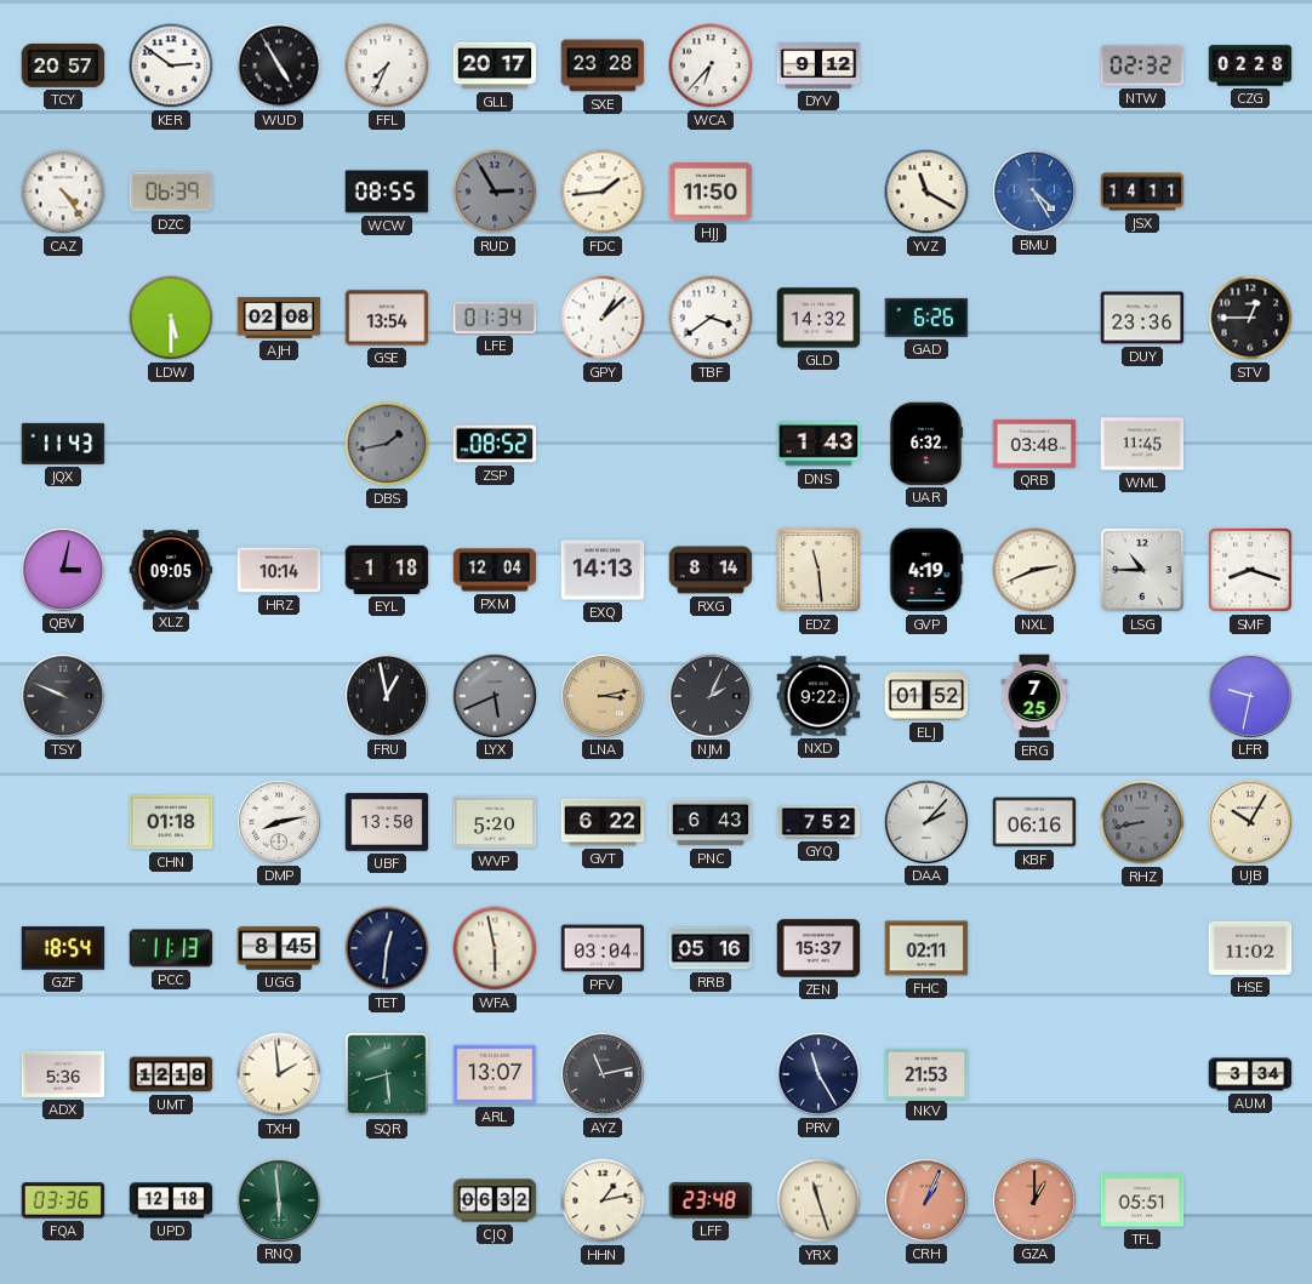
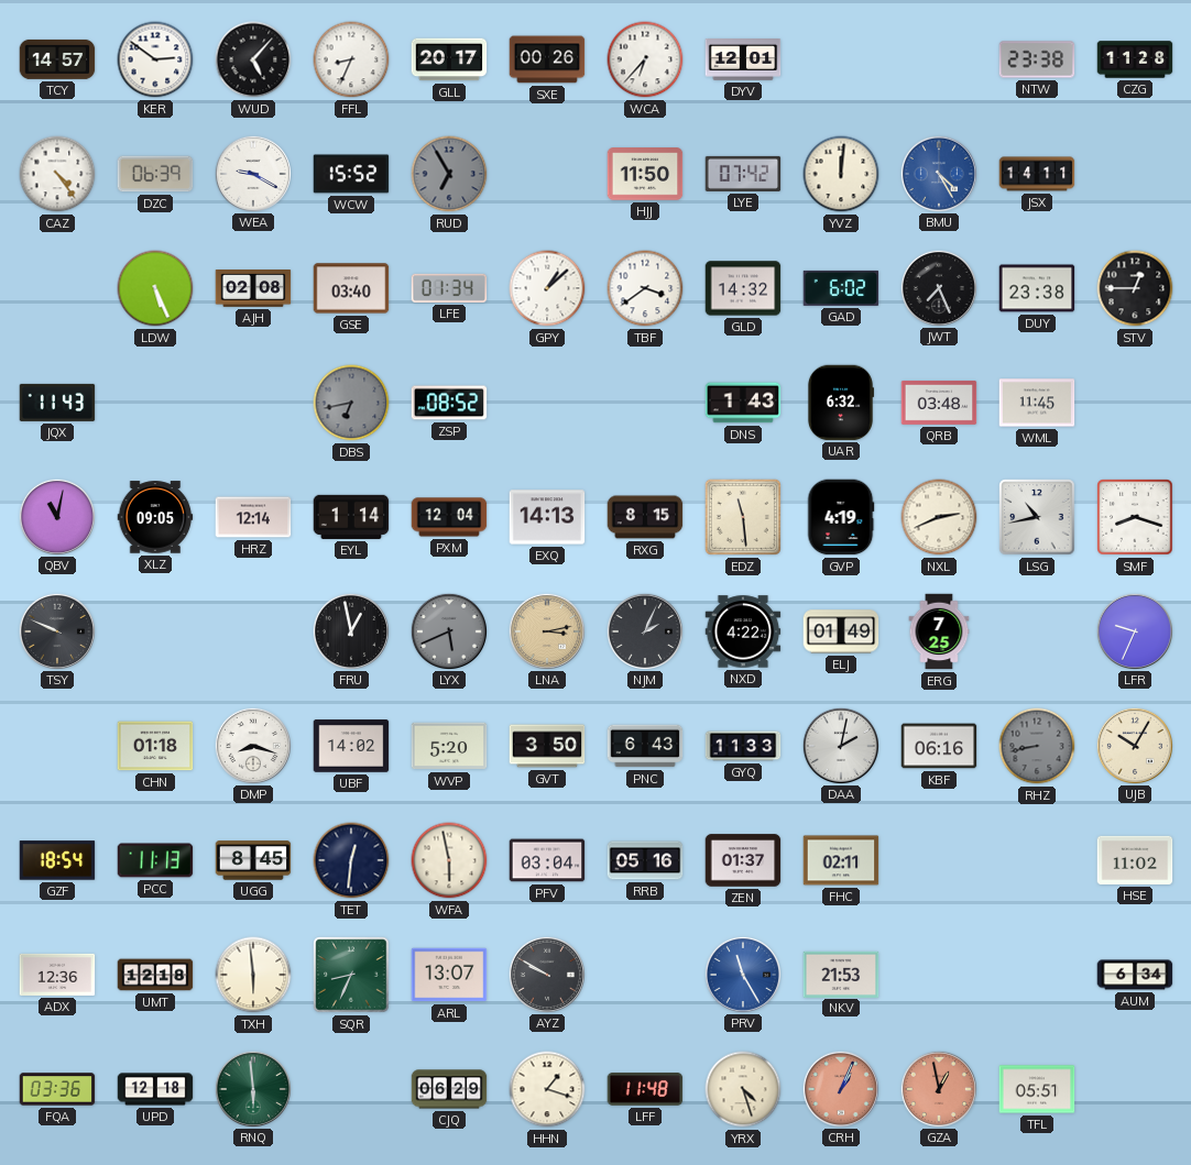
TCY: 20:57 -> 14:57 (57, 59)
WUD: 4:55 -> 5:07 (253, 59)
FFL: 7:34 -> 8:34 (351, 59)
SXE: 23:28 -> 00:26 (547, 59)
DYV: 9:12 -> 12:01 (743, 61)
NTW: 02:32 -> 23:38 (1037, 59)
CZG: 02:28 -> 11:28 (1135, 59)
WEA: none -> 9:20 (252, 173)
WCW: 08:55 -> 15:52 (351, 174)
RUD: 2:55 -> 6:55 (449, 174)
FDC: 1:44 -> none (603, 192)
LYE: none -> 07:42 (743, 174)
YVZ: 11:20 -> 12:01 (841, 174)
LDW: 5:30 -> 5:26 (155, 288)
GSE: 13:54 -> 03:40 (351, 288)
GAD: 6:26 -> 6:02 (841, 288)
JWT: none -> 7:26 (938, 287)
DUY: 23:36 -> 23:38 (1037, 288)
DBS: 1:43 -> 6:43 (351, 403)
QBV: 3:02 -> 11:02 (56, 516)
HRZ: 10:14 -> 12:14 (253, 517)
EYL: 1:18 -> 1:14 (351, 517)
RXG: 8:14 -> 8:15 (645, 517)
LSG: 10:45 -> 10:43 (1037, 517)
NXD: 9:22 -> 4:22 (743, 631)
ELJ: 01:52 -> 01:49 (841, 631)
LFR: 9:32 -> 9:34 (1134, 630)
DMP: 8:13 -> 8:18 (252, 745)
UBF: 13:50 -> 14:02 (351, 746)
GVT: 6:22 -> 3:50 (547, 746)
GYQ: 7:52 -> 11:33 (743, 746)
DAA: 2:07 -> 2:02 (840, 745)
ZEN: 15:37 -> 01:37 (743, 860)
ADX: 5:36 -> 12:36 (57, 975)
TXH: 1:59 -> 5:59 (253, 975)
SQR: 8:29 -> 8:34 (351, 975)
AYZ: 11:13 -> 9:50 (546, 974)
PRV dial: navy -> blue (742, 974)
AUM: 3:34 -> 6:34 (1135, 975)
CJQ: 06:32 -> 06:29 (449, 1089)
HHN: 1:13 -> 1:18 (547, 1089)
LFF: 23:48 -> 11:48 (645, 1090)
YRX: 11:27 -> 4:27 (743, 1089)
GZA: 1:00 -> 12:58 (938, 1088)
